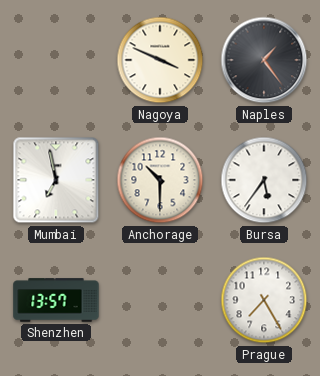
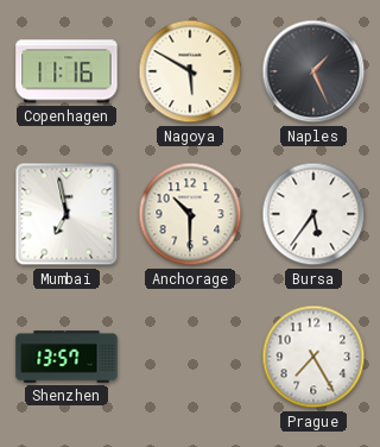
Copenhagen: none -> 11:16 (66, 71)
Nagoya: 3:49 -> 5:50 (190, 71)
Naples: 1:24 -> 1:26 (313, 71)
